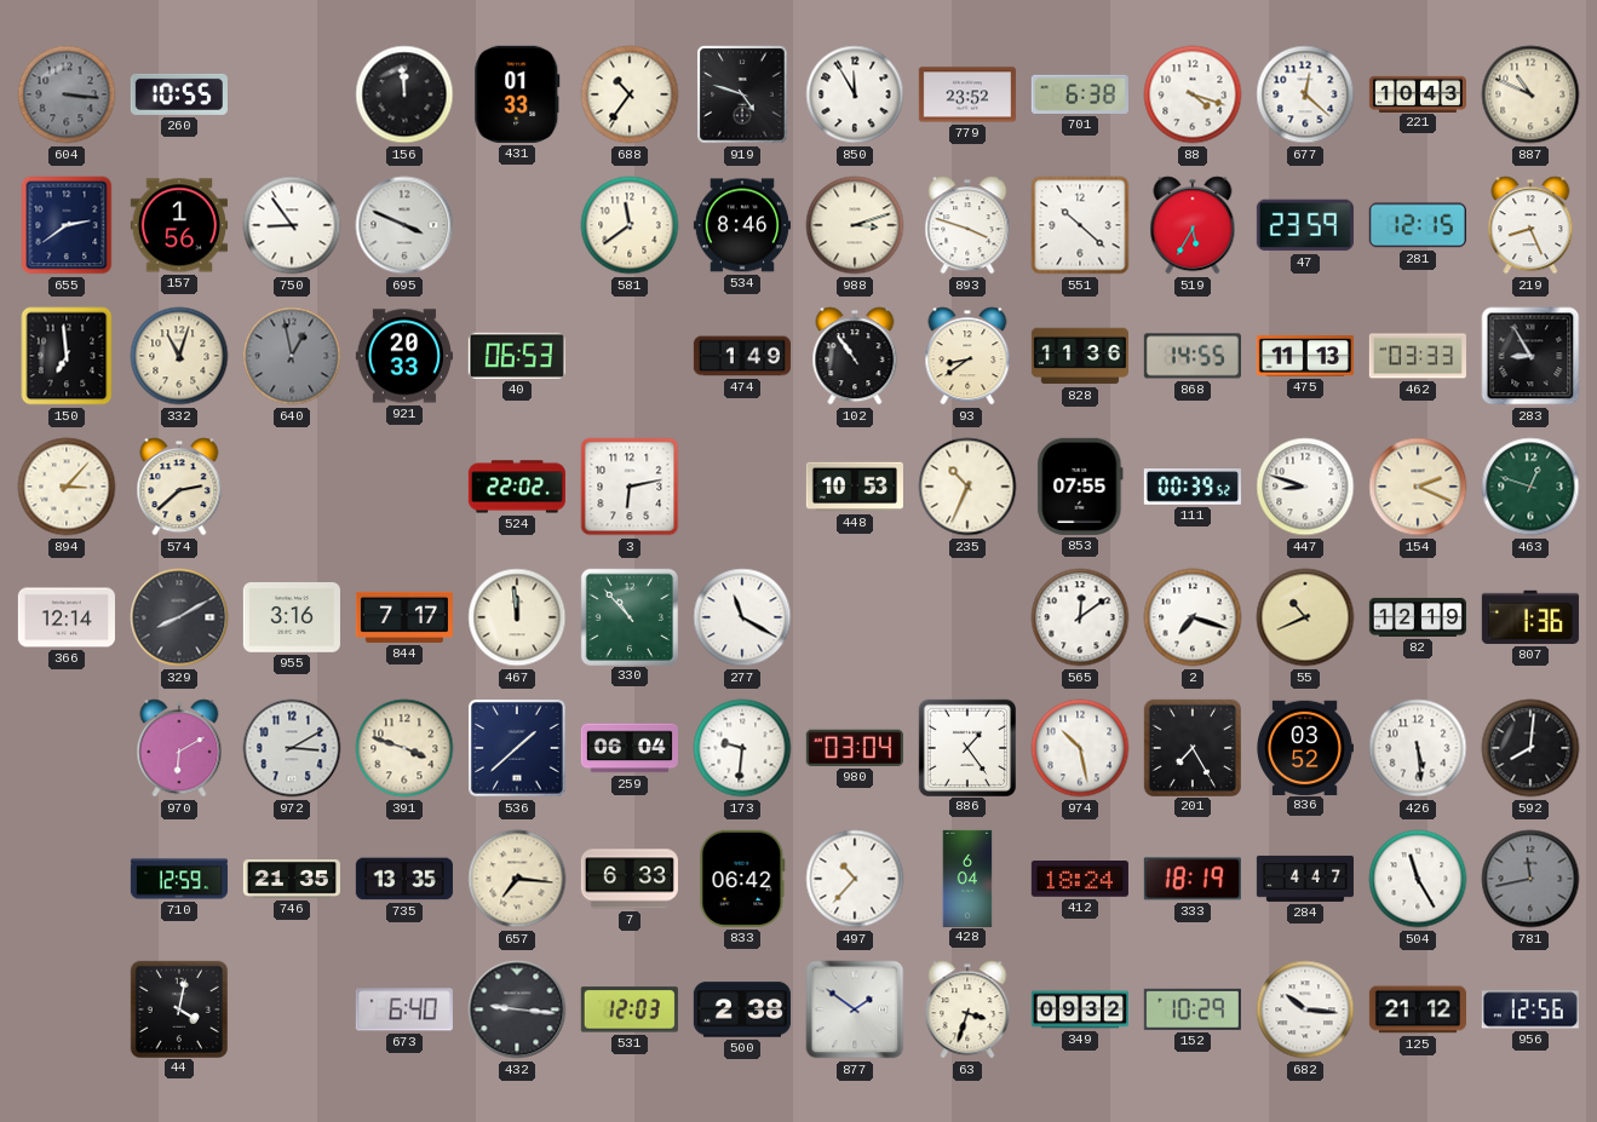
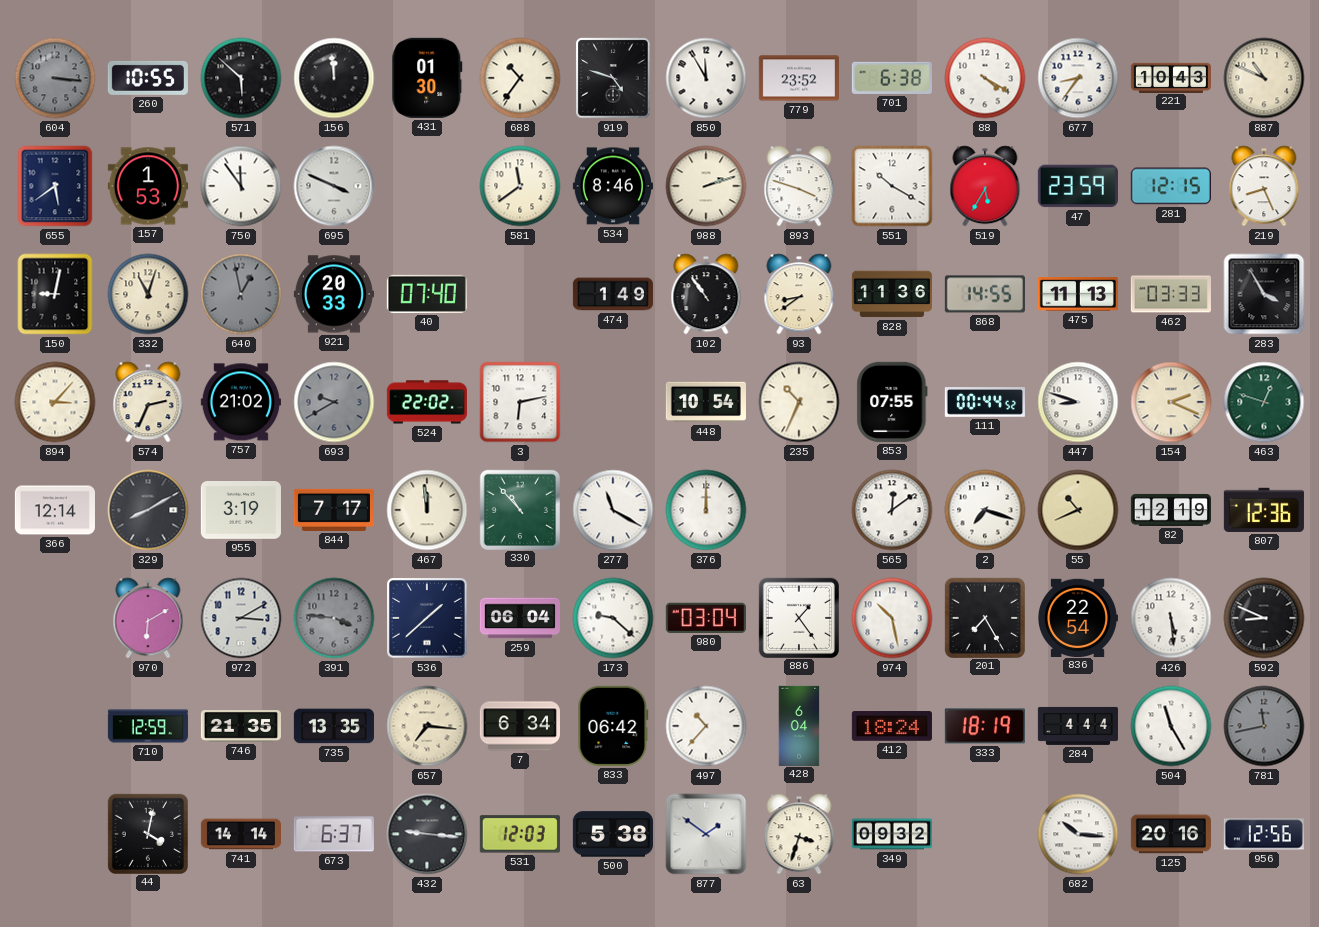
571: none -> 5:52 (241, 78)
431: 01:33 -> 01:30 (427, 78)
88: 4:18 -> 4:20 (985, 78)
677: 12:22 -> 8:36 (1078, 78)
655: 2:39 -> 5:39 (55, 186)
157: 1:56 -> 1:53 (148, 186)
750: 8:54 -> 11:54 (241, 186)
988: 3:12 -> 2:12 (706, 186)
551: 10:22 -> 10:20 (892, 186)
150: 6:59 -> 9:02 (55, 294)
40: 06:53 -> 07:40 (427, 294)
283: 8:55 -> 3:55 (1264, 294)
574: 2:38 -> 2:34 (148, 402)
757: none -> 21:02 (241, 402)
693: none -> 9:40 (334, 402)
448: 10:53 -> 10:54 (706, 402)
111: 00:39 -> 00:44 (985, 402)
955: 3:16 -> 3:19 (241, 511)
376: none -> 12:00 (706, 510)
807: 1:36 -> 12:36 (1264, 510)
391: 3:48 -> 3:46 (334, 618)
391 dial: cream -> grey (334, 618)
173: 9:31 -> 9:22 (613, 618)
836: 03:52 -> 22:54 (1078, 617)
592: 8:01 -> 8:49 (1264, 618)
7: 6:33 -> 6:34 (520, 726)
284: 4:47 -> 4:44 (1078, 726)
741: none -> 14:14 (240, 834)
673: 6:40 -> 6:37 (334, 834)
500: 2:38 -> 5:38 (613, 834)
152: 10:29 -> none (1193, 1009)
125: 21:12 -> 20:16 (1171, 834)
